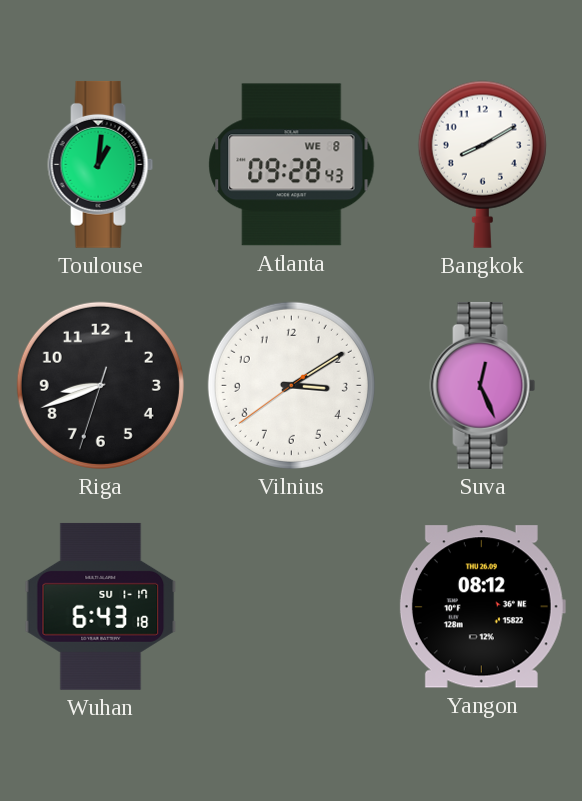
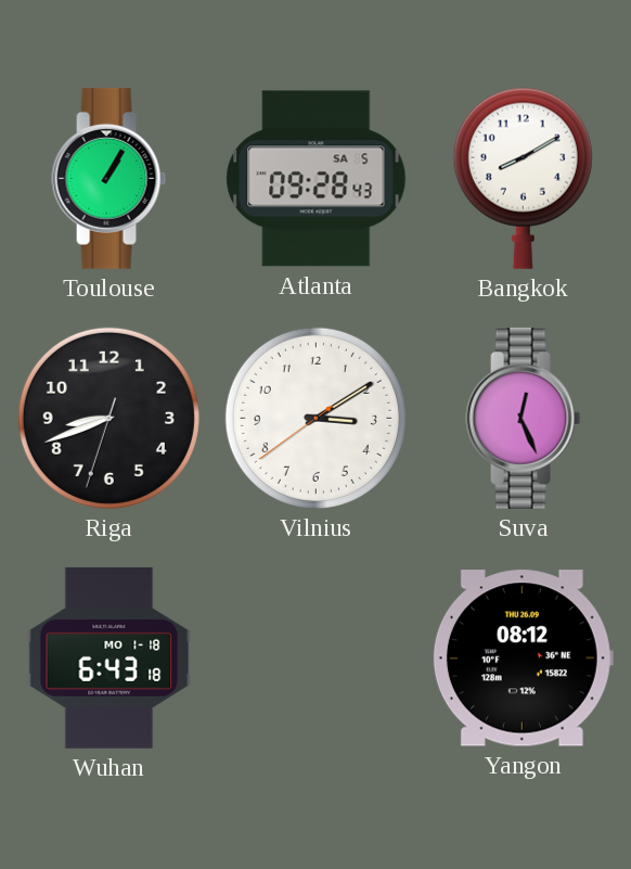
Toulouse: 1:01 -> 1:05 (110, 178)
Atlanta date: WE 8 -> SA 5 (317, 179)
Wuhan date: SU 1-17 -> MO 1-18 (110, 657)
